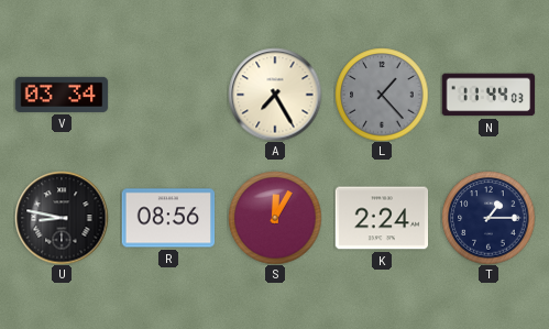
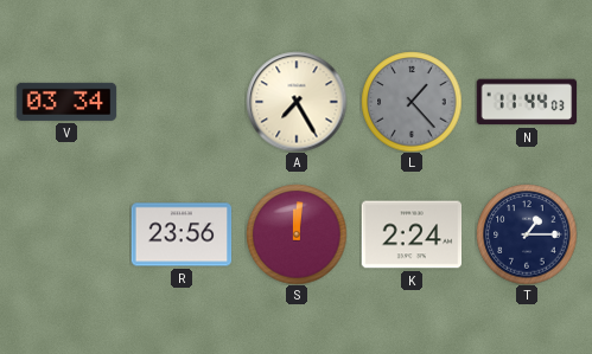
U: 8:47 -> none (62, 218)
R: 08:56 -> 23:56 (182, 234)
S: 12:05 -> 12:01 (297, 234)
